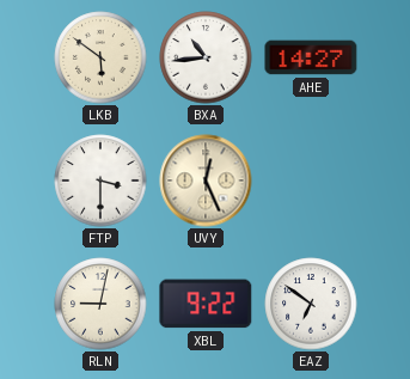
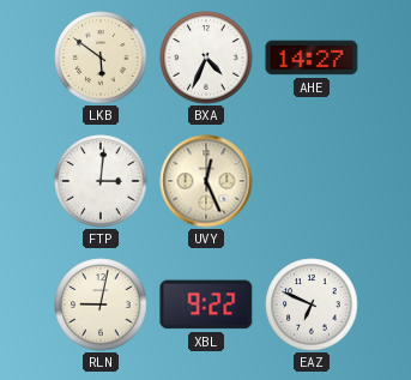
BXA: 10:44 -> 4:34 (206, 58)
FTP: 3:30 -> 3:01 (101, 181)
EAZ: 6:51 -> 6:49 (312, 304)
